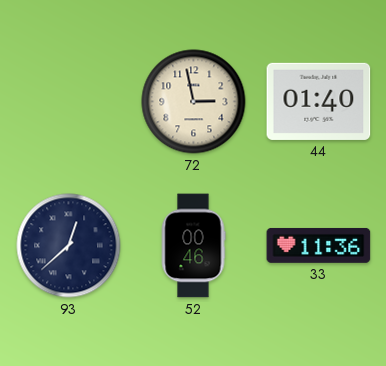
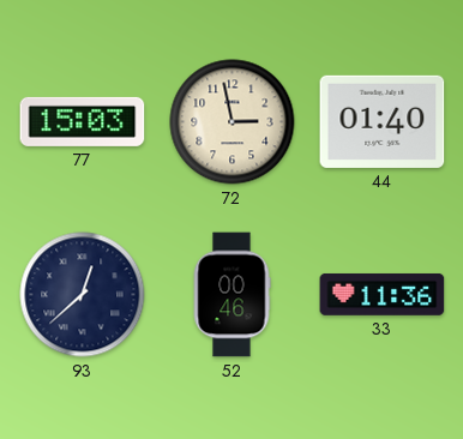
77: none -> 15:03 (83, 121)
